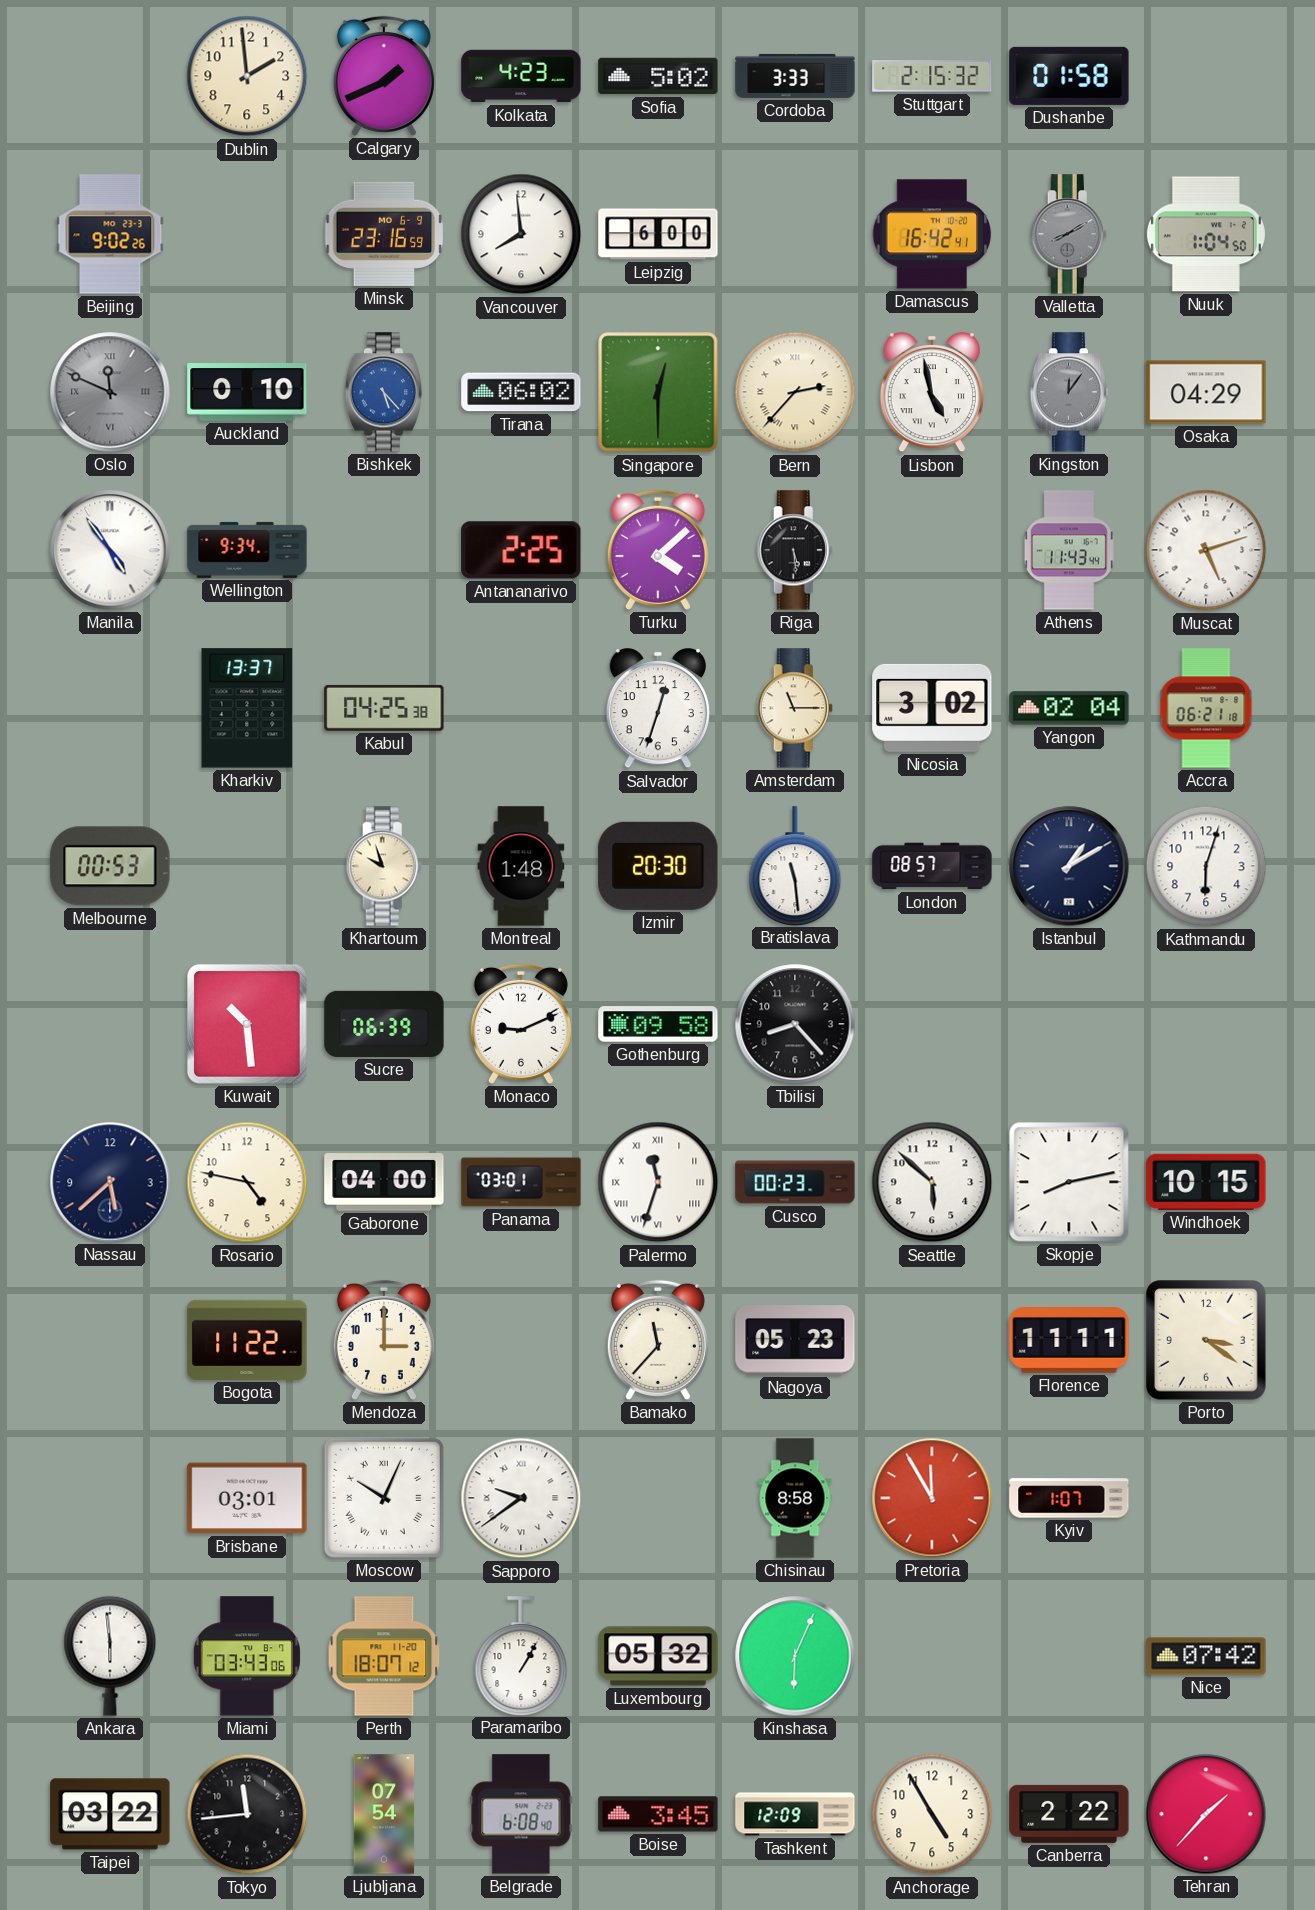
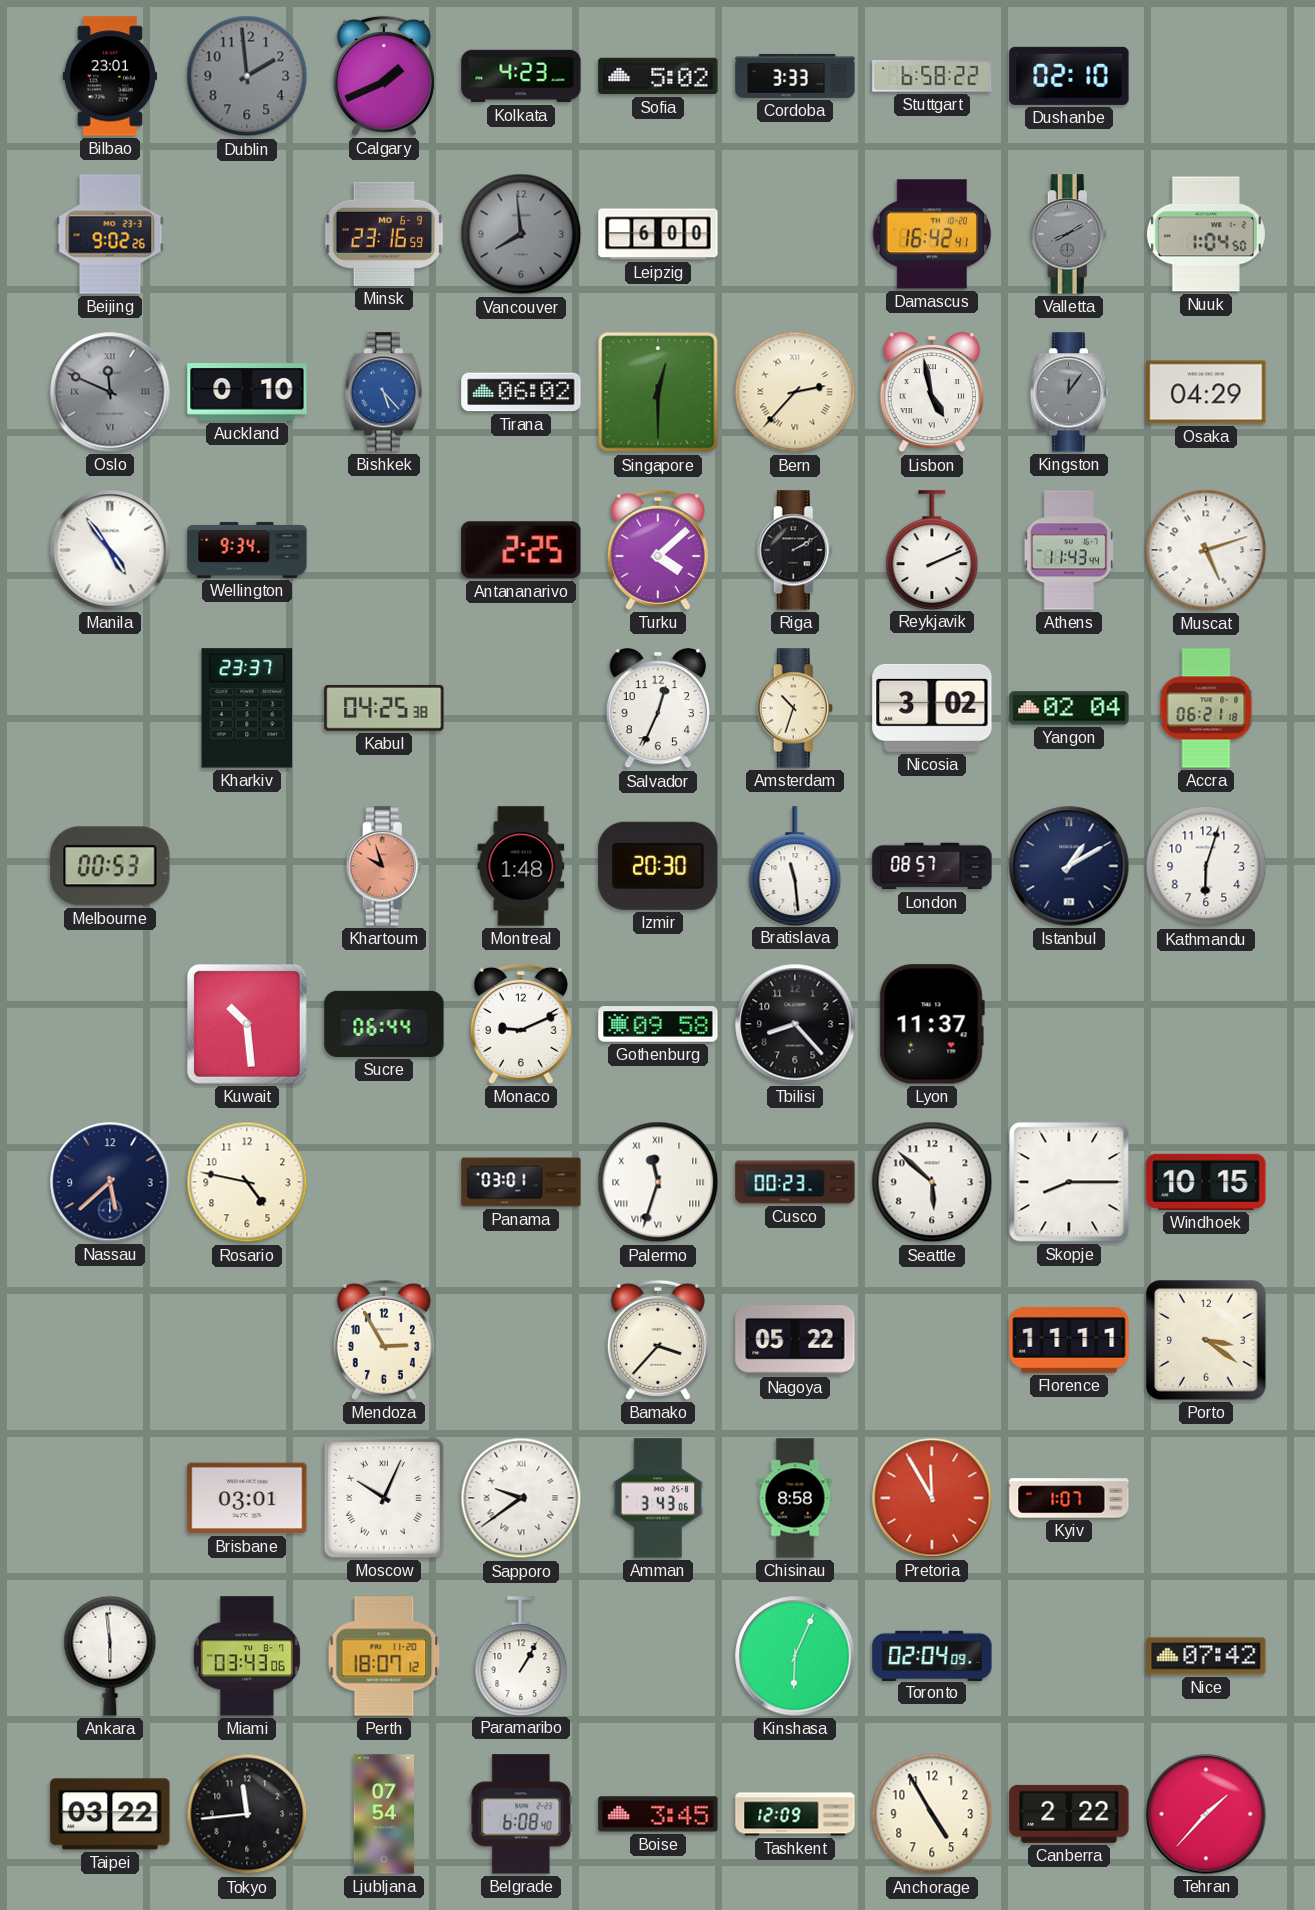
Bilbao: none -> 23:01 (109, 76)
Dublin dial: cream -> grey (247, 76)
Stuttgart: 2:15 -> 6:58 (932, 77)
Dushanbe: 01:58 -> 02:10 (1069, 76)
Vancouver dial: white -> grey (521, 234)
Riga: 5:29 -> 2:10 (795, 550)
Reykjavik: none -> 2:11 (932, 550)
Kharkiv: 13:37 -> 23:37 (247, 708)
Salvador: 12:33 -> 12:34 (658, 709)
Amsterdam: 11:15 -> 10:33 (795, 708)
Khartoum dial: cream -> salmon (384, 866)
Sucre: 06:39 -> 06:44 (384, 1024)
Lyon: none -> 11:37 (932, 1024)
Gaborone: 04:00 -> none (384, 1183)
Skopje: 8:13 -> 8:15 (1069, 1182)
Bogota: 11:22 -> none (247, 1340)
Mendoza: 3:00 -> 2:55 (384, 1340)
Bamako: 11:37 -> 3:37 (658, 1340)
Nagoya: 05:23 -> 05:22 (795, 1340)
Amman: none -> 3:43 (658, 1498)
Luxembourg: 05:32 -> none (658, 1656)
Toronto: none -> 02:04 (932, 1655)
